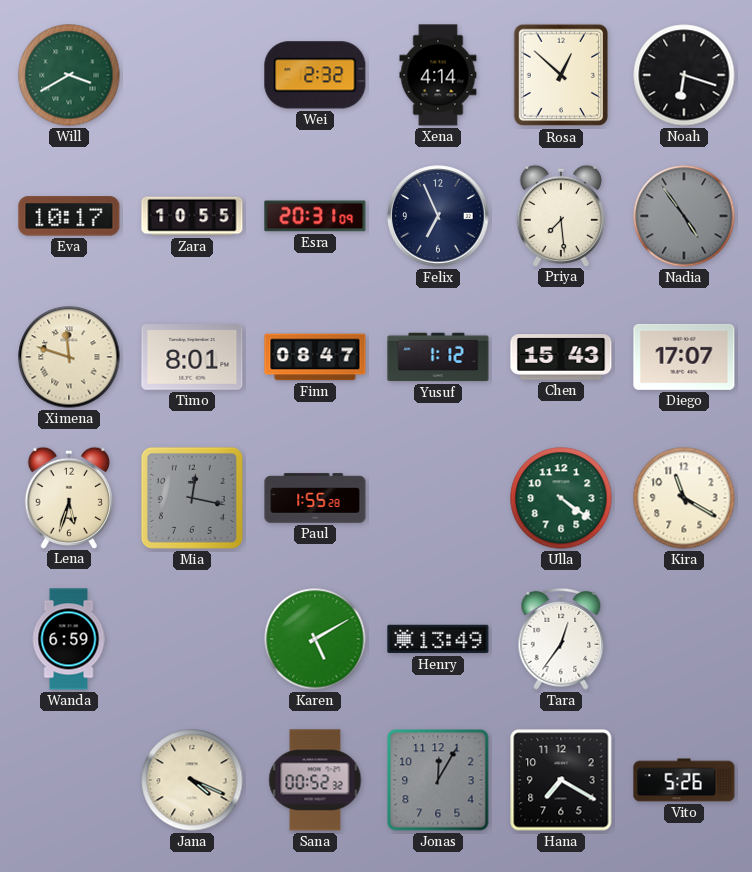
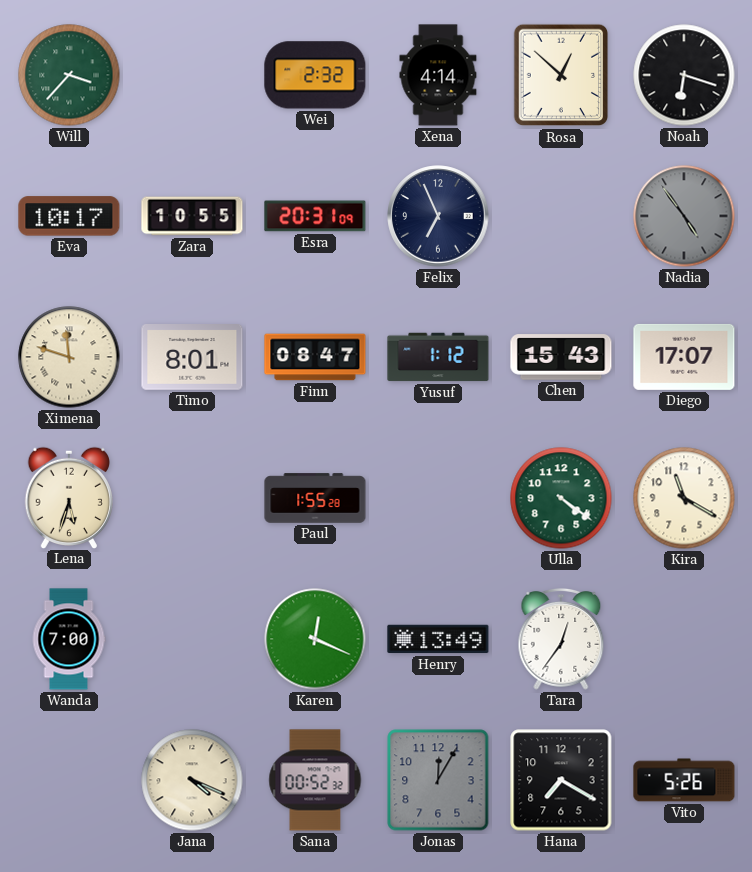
Will: 3:40 -> 3:37 (69, 75)
Priya: 7:29 -> none (560, 215)
Mia: 12:17 -> none (192, 498)
Wanda: 6:59 -> 7:00 (69, 639)
Karen: 5:10 -> 12:19 (315, 639)
